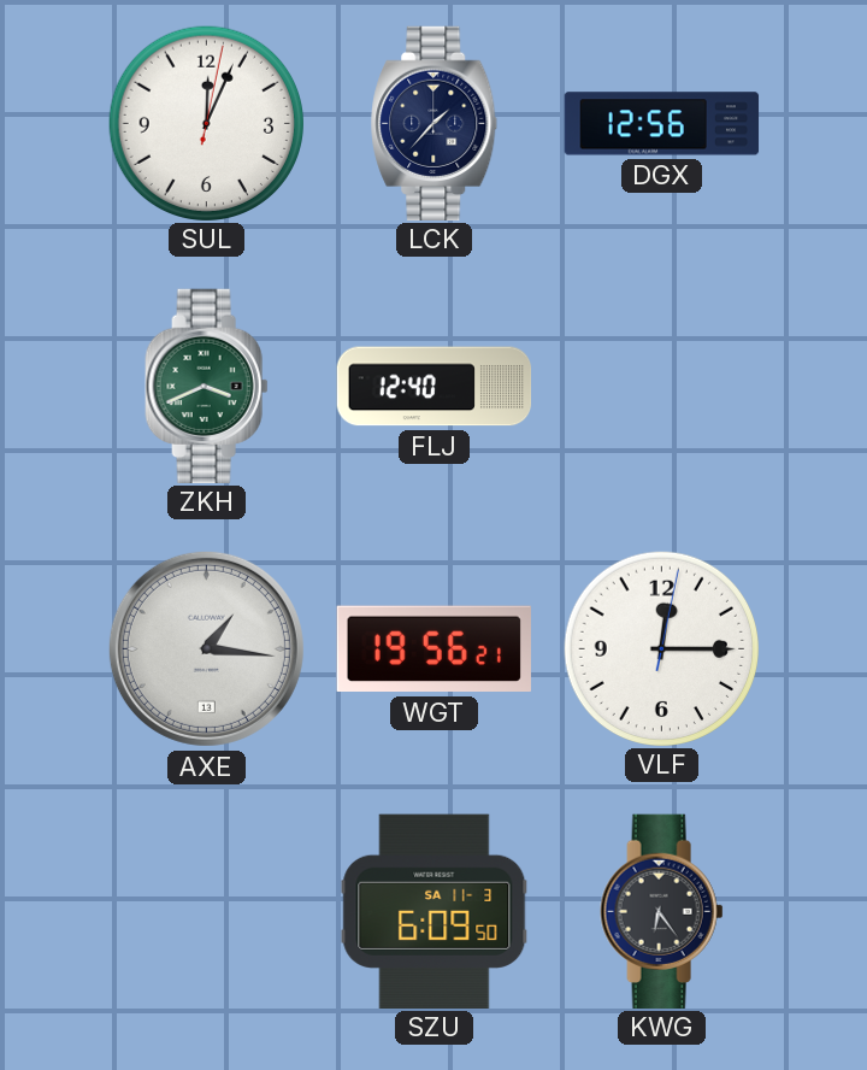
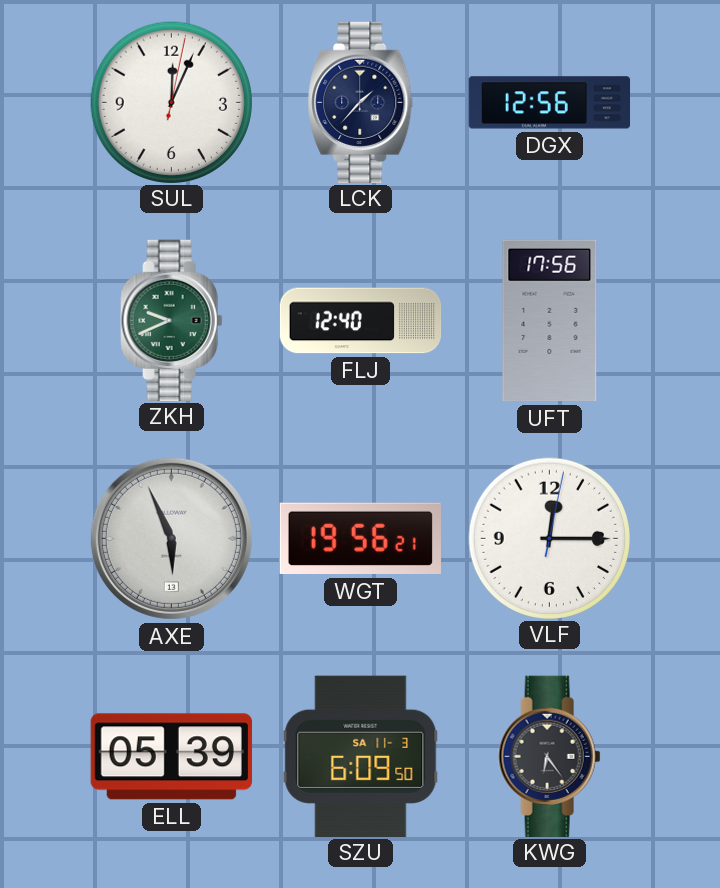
ZKH: 3:41 -> 9:41 (172, 320)
UFT: none -> 17:56 (550, 321)
AXE: 1:16 -> 5:56 (171, 538)
ELL: none -> 05:39 (171, 757)
